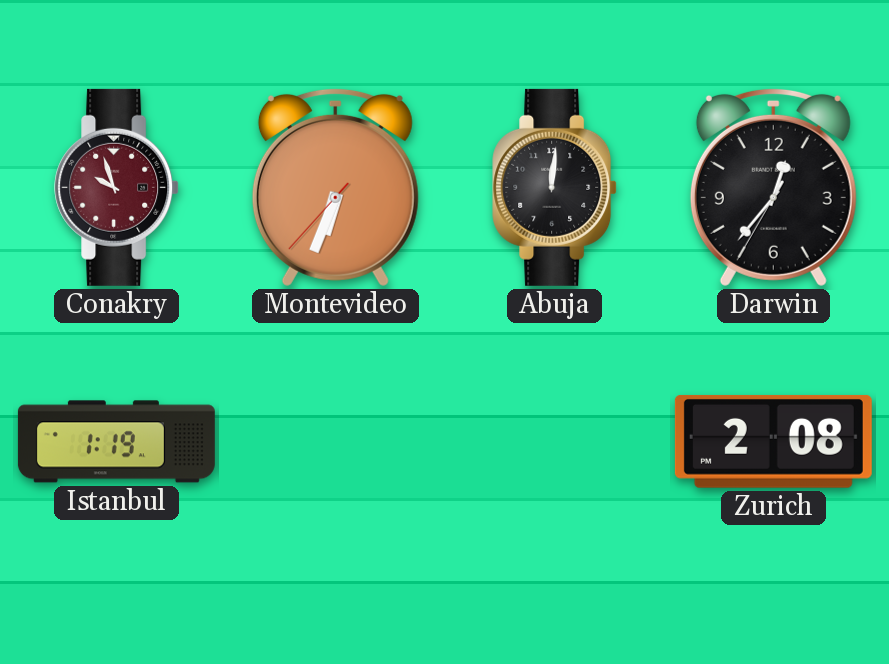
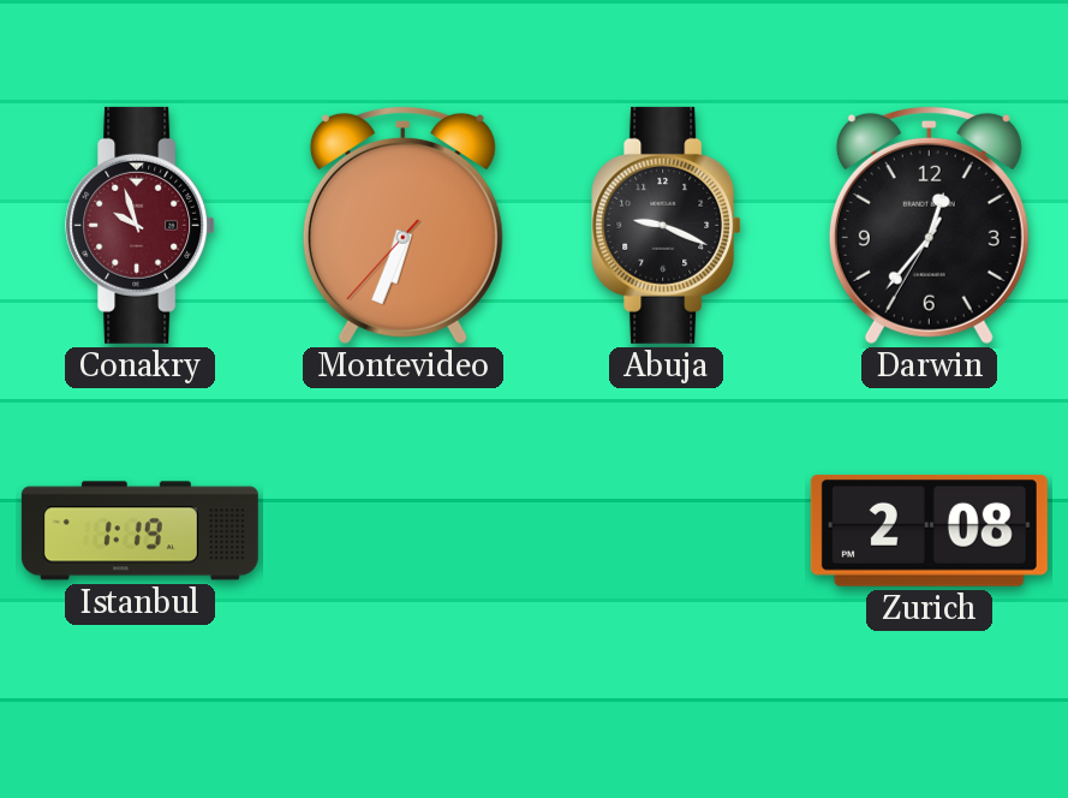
Abuja: 12:01 -> 9:19 (667, 225)
